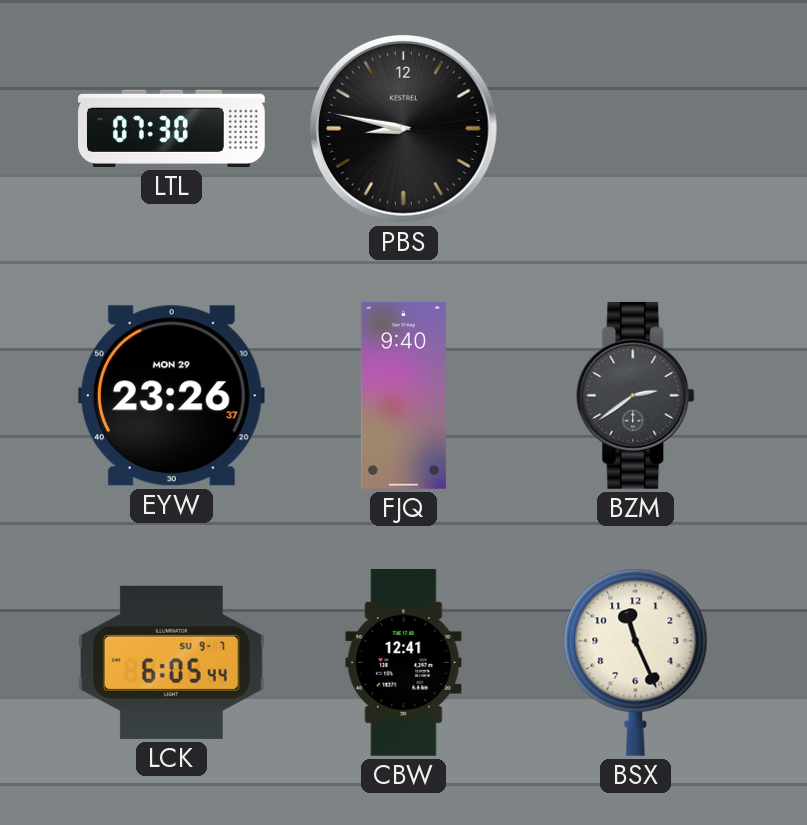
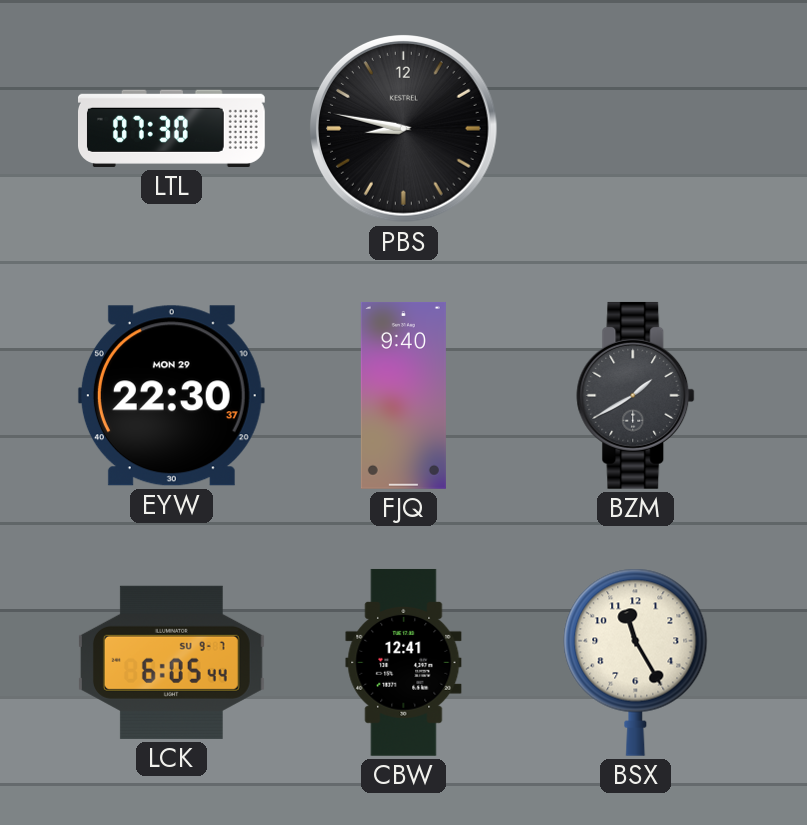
EYW: 23:26 -> 22:30 (171, 396)
BZM: 2:39 -> 1:40 (636, 395)
BSX: 11:26 -> 11:25 (636, 662)
